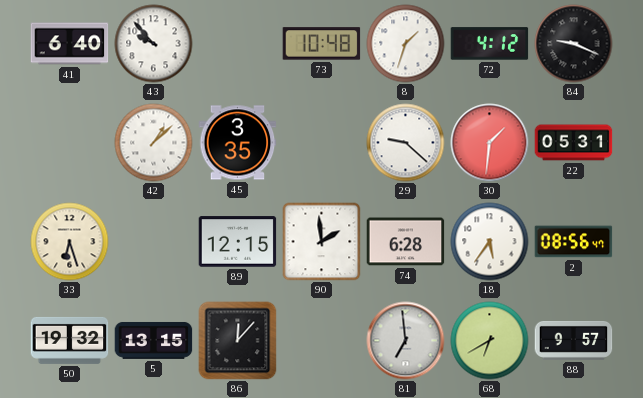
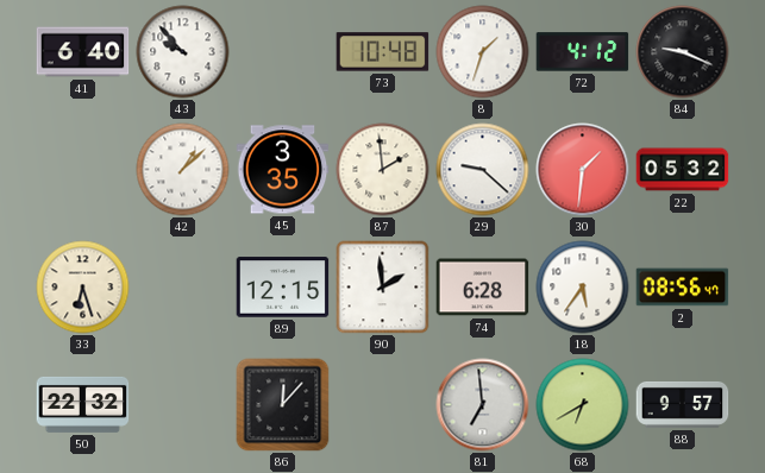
87: none -> 1:59 (383, 170)
22: 05:31 -> 05:32 (683, 170)
50: 19:32 -> 22:32 (83, 404)
5: 13:15 -> none (154, 340)
